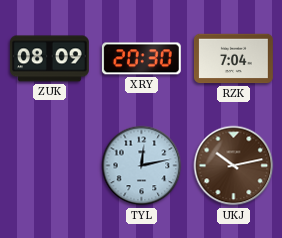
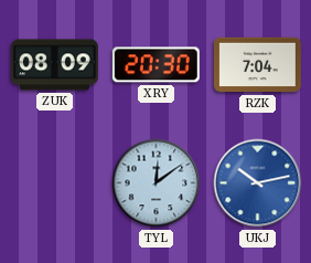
TYL: 12:13 -> 12:09 (157, 183)
UKJ dial: brown -> blue (258, 183)
